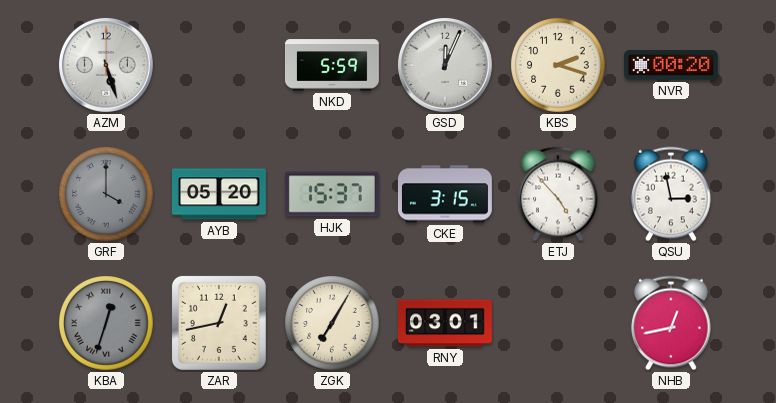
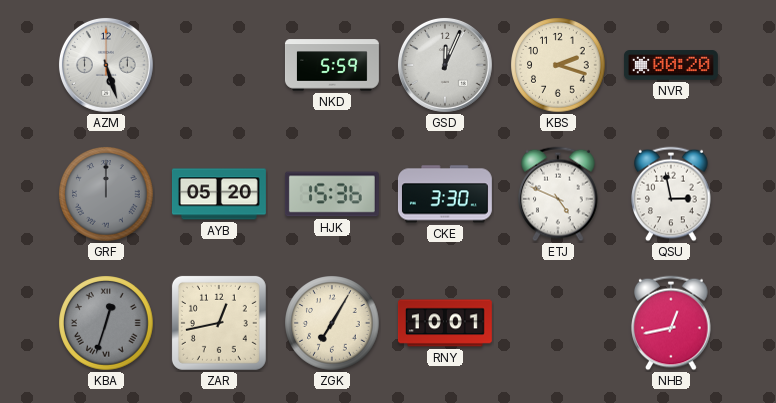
GRF: 4:00 -> 12:00 (106, 194)
HJK: 15:37 -> 15:36 (332, 194)
CKE: 3:15 -> 3:30 (445, 194)
ETJ: 4:53 -> 4:49 (558, 194)
RNY: 03:01 -> 10:01 (445, 323)
